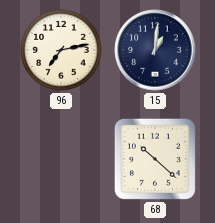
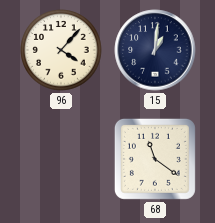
96: 7:13 -> 4:07 (61, 50)
68: 10:22 -> 11:21 (155, 159)
